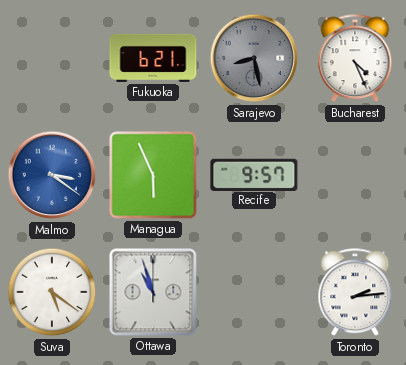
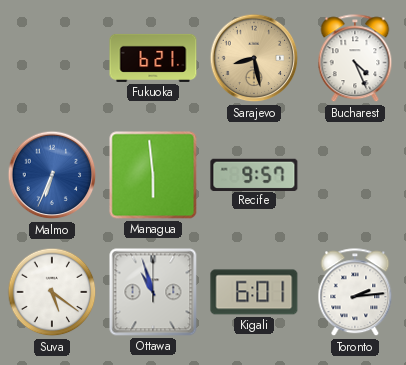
Sarajevo dial: grey -> champagne (254, 58)
Malmo: 3:21 -> 6:34 (52, 175)
Managua: 5:56 -> 5:59 (153, 175)
Kigali: none -> 6:01 (254, 292)
